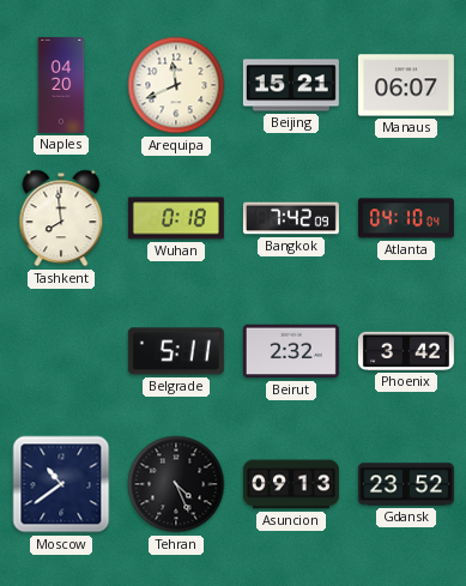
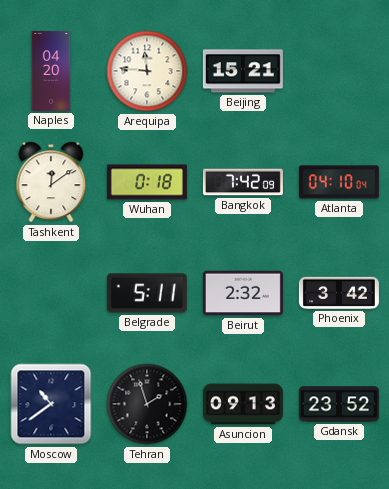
Arequipa: 11:41 -> 11:46 (147, 71)
Manaus: 06:07 -> none (406, 85)
Tashkent: 7:59 -> 12:09 (51, 182)
Tehran: 4:26 -> 1:57 (147, 404)
